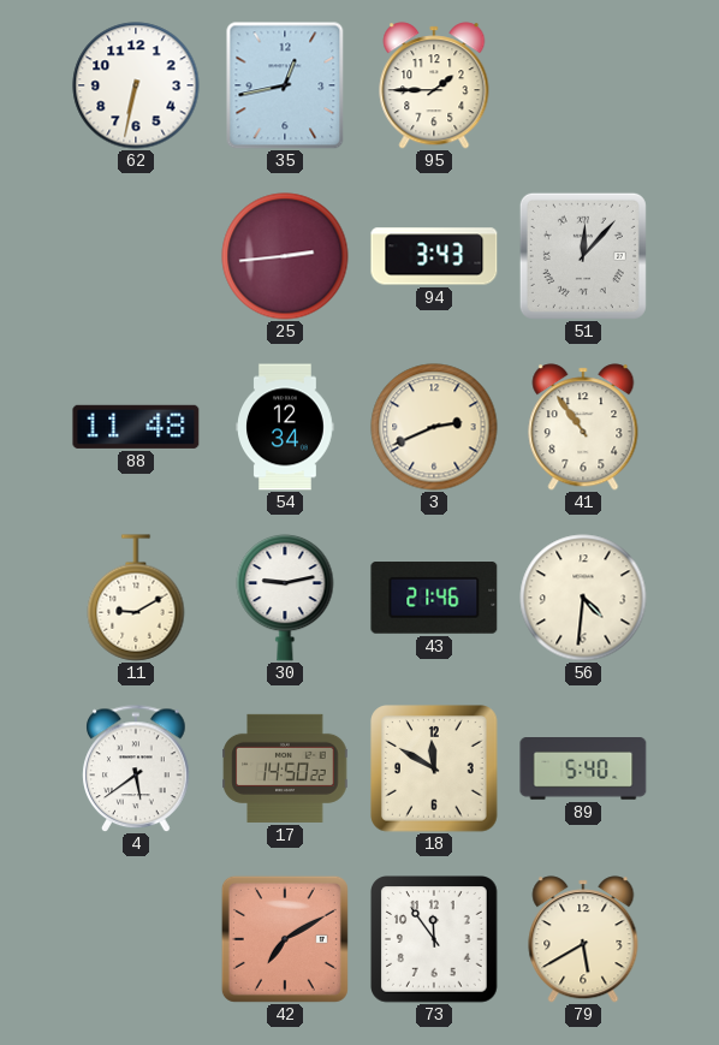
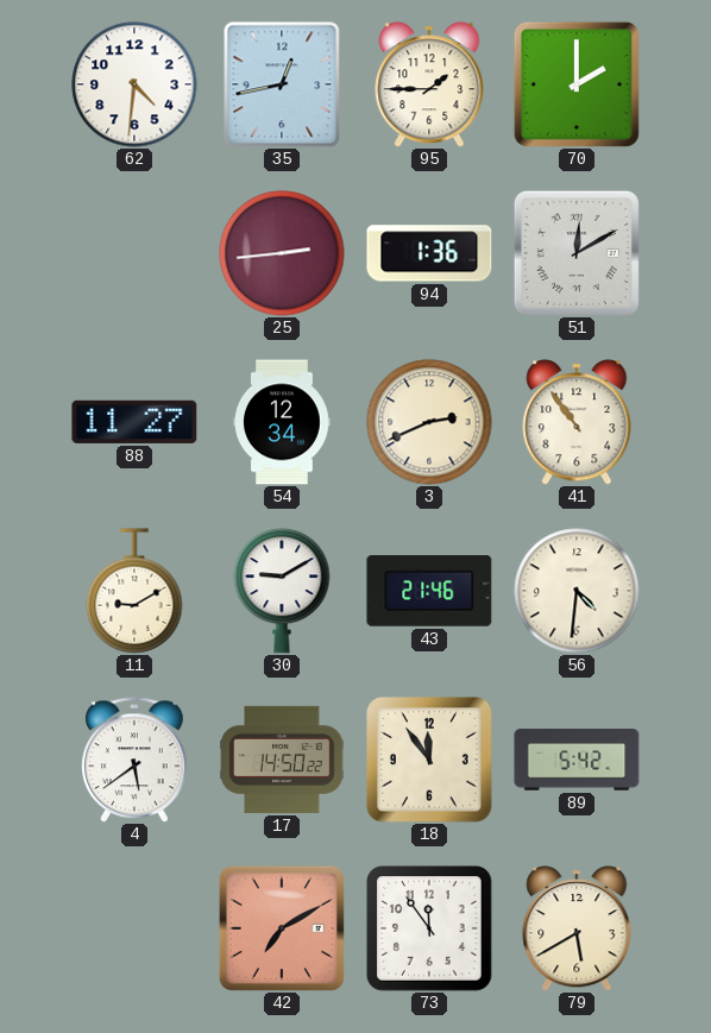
62: 6:32 -> 4:31 (134, 84)
70: none -> 2:00 (577, 84)
94: 3:43 -> 1:36 (429, 253)
51: 12:07 -> 12:10 (577, 253)
88: 11:48 -> 11:27 (134, 422)
30: 9:13 -> 9:10 (282, 591)
18: 11:50 -> 11:54 (430, 761)
89: 5:40 -> 5:42 (577, 760)
